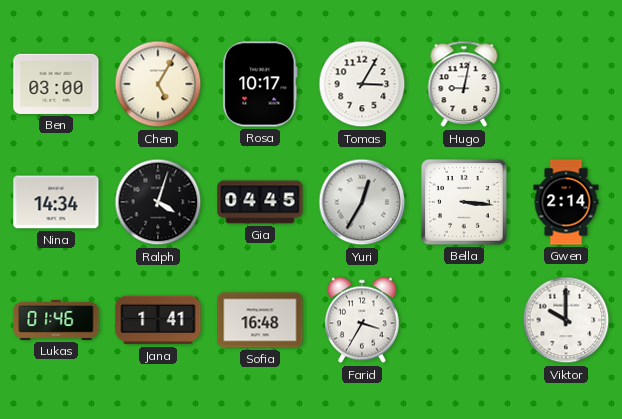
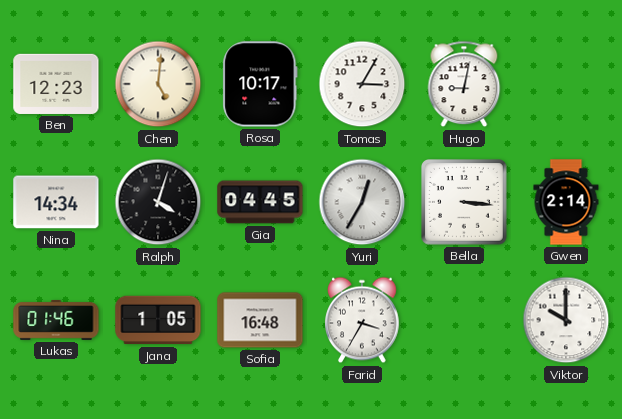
Ben: 03:00 -> 12:23 (56, 84)
Chen: 5:05 -> 5:01 (158, 84)
Jana: 1:41 -> 1:05 (158, 320)
